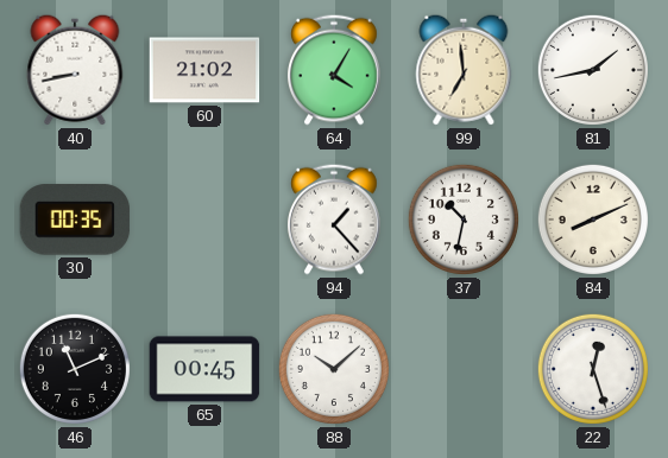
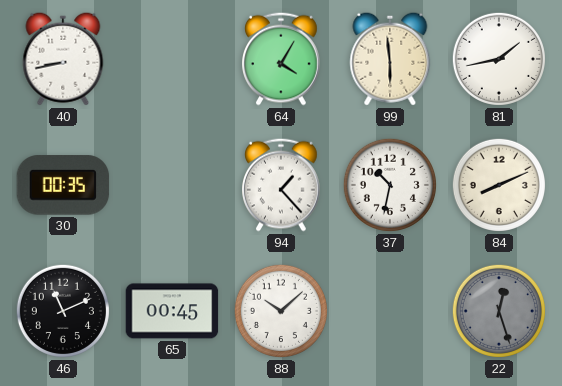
60: 21:02 -> none (204, 70)
99: 6:59 -> 5:59 (390, 59)
22 dial: white -> grey (499, 311)
